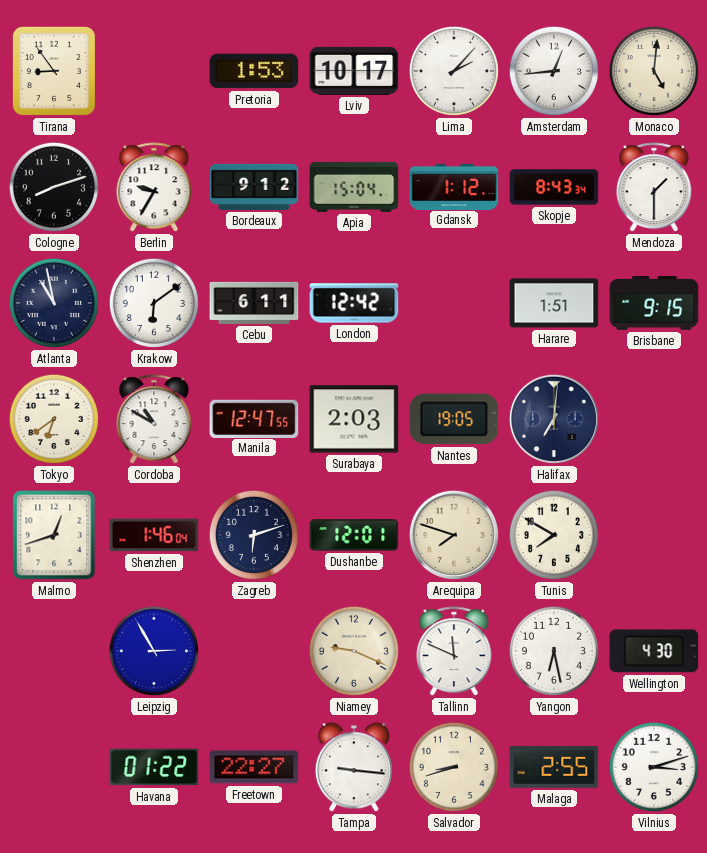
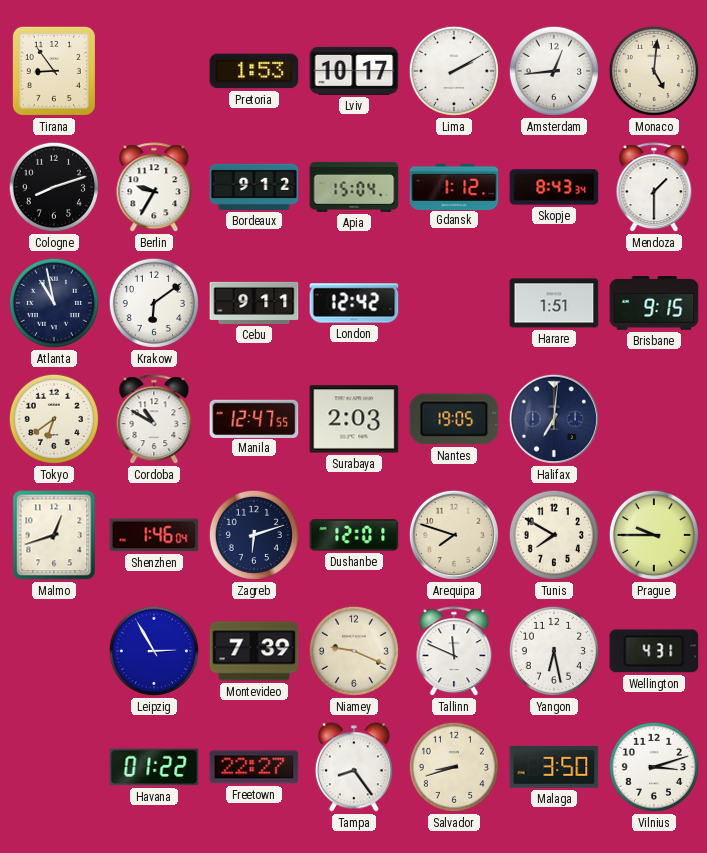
Lima: 2:07 -> 2:10 (454, 71)
Cebu: 6:11 -> 9:11 (254, 303)
Prague: none -> 9:45 (654, 535)
Montevideo: none -> 7:39 (254, 651)
Wellington: 4:30 -> 4:31 (654, 651)
Tampa: 9:16 -> 8:24 (354, 767)
Malaga: 2:55 -> 3:50 (554, 767)
